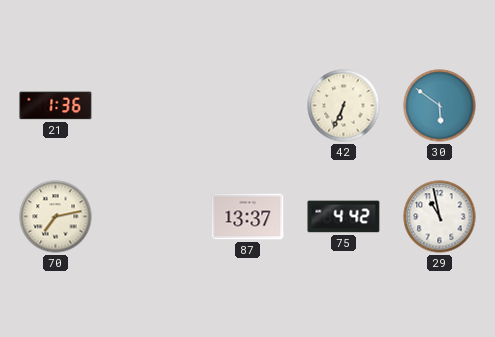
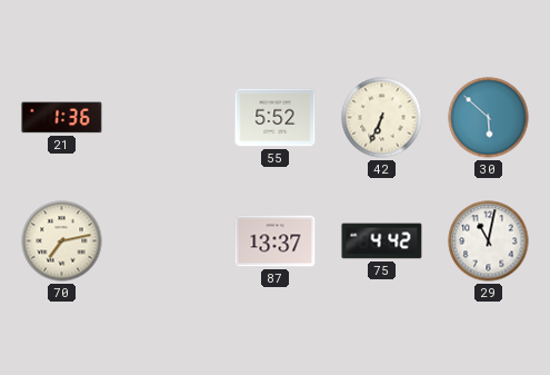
55: none -> 5:52 (276, 118)
30: 5:51 -> 5:52 (489, 118)
29: 10:58 -> 11:02 (489, 241)
